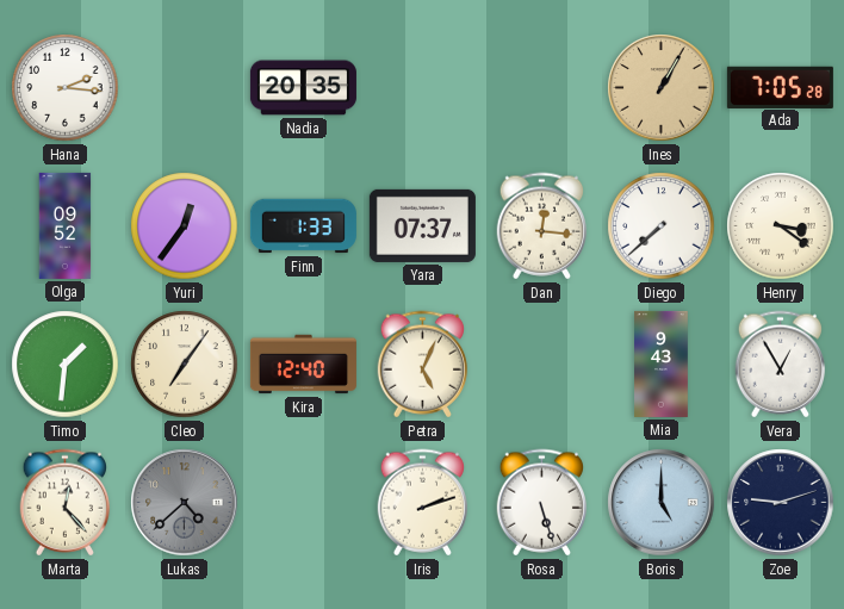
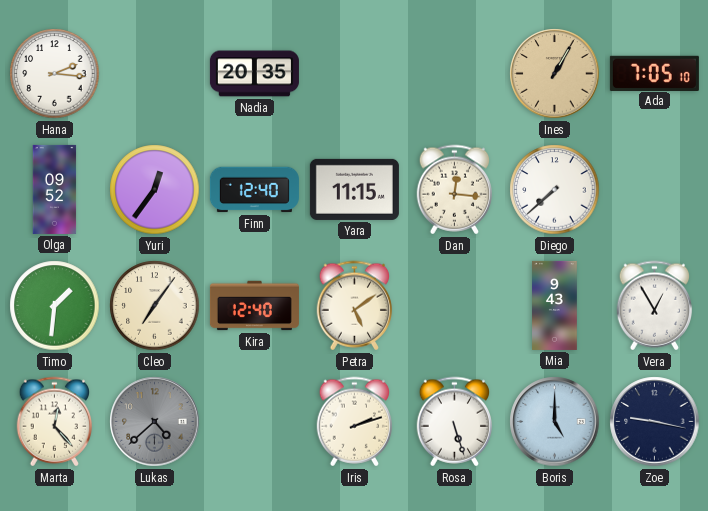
Ada: 7:05:28 -> 7:05:10 (654, 73)
Finn: 1:33 -> 12:40 (254, 190)
Yara: 07:37 -> 11:15 (354, 189)
Henry: 3:21 -> none (781, 226)
Petra: 5:04 -> 5:09 (355, 306)
Zoe: 9:12 -> 9:17 (655, 422)
